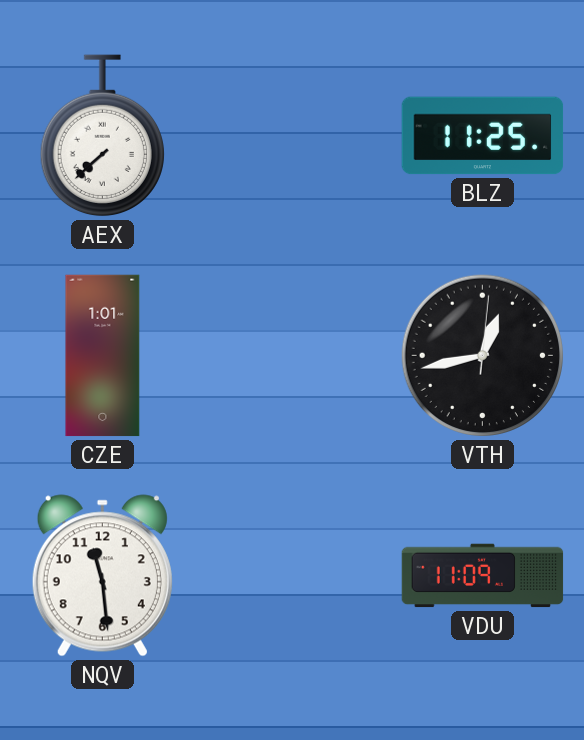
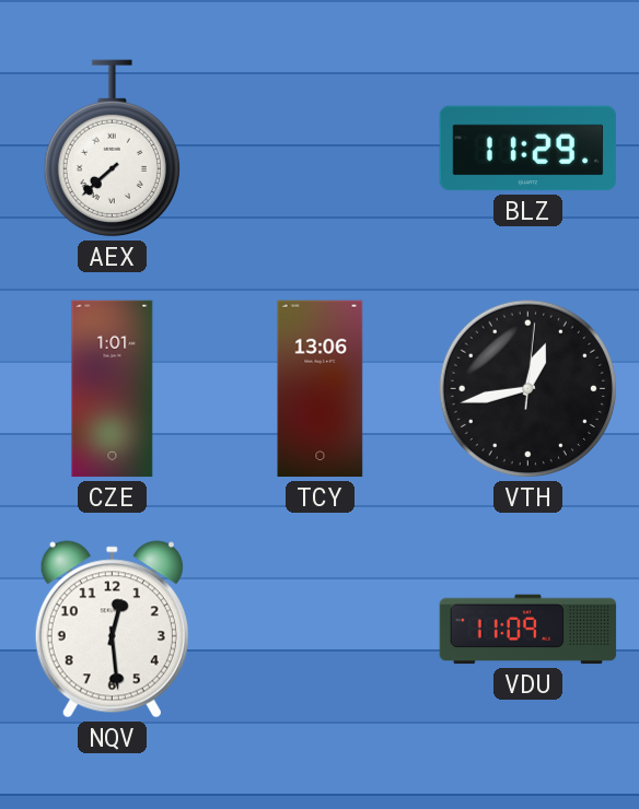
BLZ: 11:25 -> 11:29 (528, 149)
TCY: none -> 13:06 (321, 389)
NQV: 11:29 -> 12:29 (112, 630)
